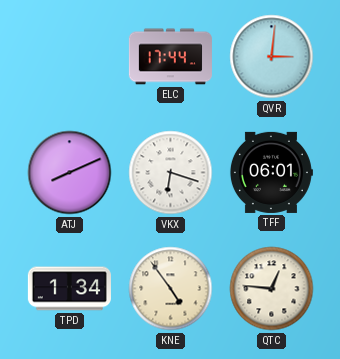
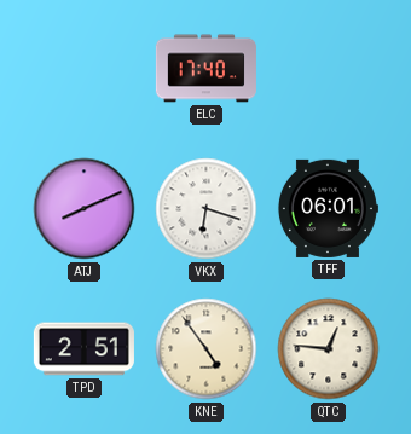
ELC: 17:44 -> 17:40 (205, 69)
QVR: 3:01 -> none (272, 57)
TPD: 1:34 -> 2:51 (83, 349)
